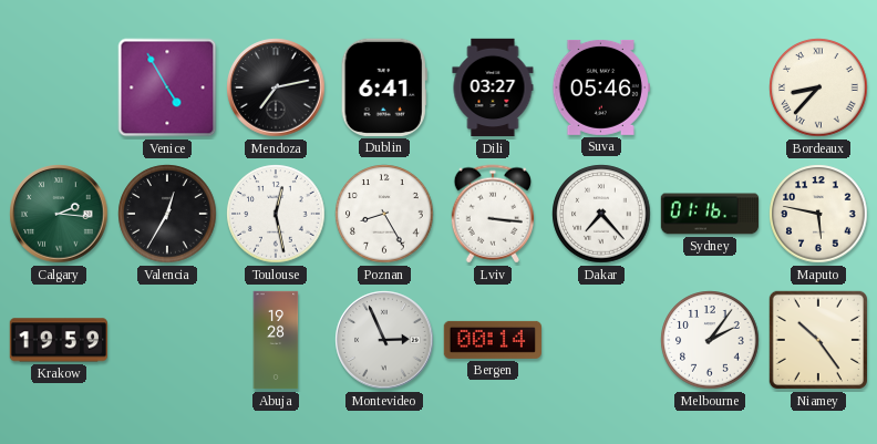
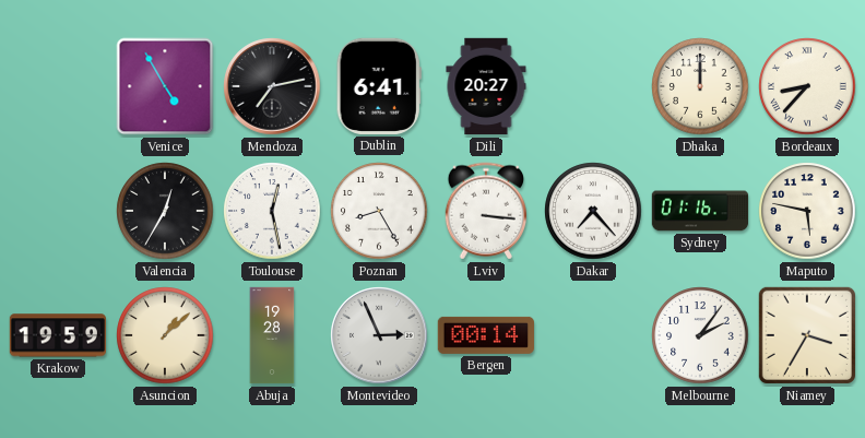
Dili: 03:27 -> 20:27 (486, 86)
Suva: 05:46 -> none (600, 87)
Dhaka: none -> 12:00 (700, 86)
Calgary: 2:16 -> none (59, 214)
Asuncion: none -> 1:08 (165, 335)
Niamey: 10:24 -> 3:35 (807, 335)
